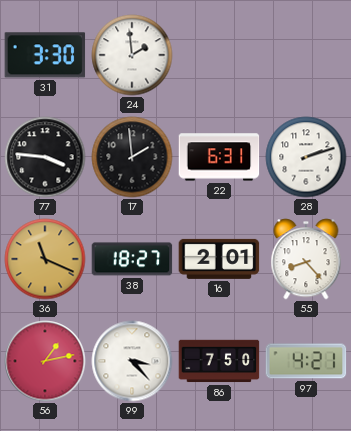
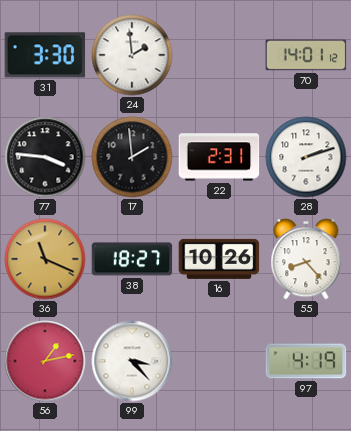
70: none -> 14:01 (306, 55)
22: 6:31 -> 2:31 (219, 157)
16: 2:01 -> 10:26 (219, 259)
86: 7:50 -> none (219, 361)
97: 4:21 -> 4:19 (306, 361)
